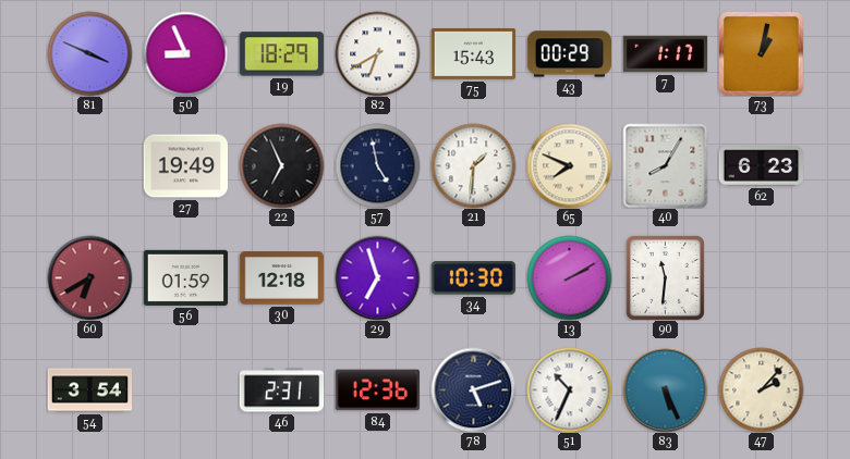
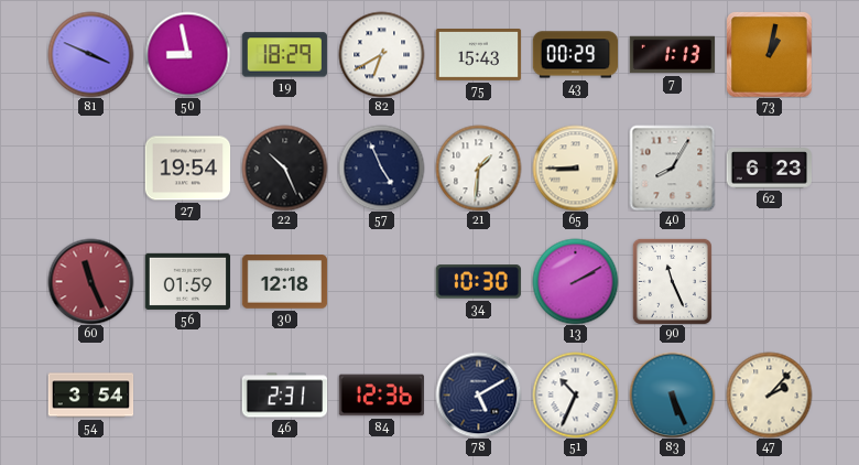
50: 8:56 -> 8:58 (187, 54)
7: 1:17 -> 1:13 (672, 55)
27: 19:49 -> 19:54 (187, 169)
22: 6:56 -> 10:26 (284, 167)
57: 4:58 -> 4:56 (381, 167)
65: 7:49 -> 8:45 (575, 167)
60: 6:40 -> 11:26 (90, 281)
29: 6:57 -> none (377, 277)
90: 11:31 -> 11:26 (672, 281)
78: 5:12 -> 5:10 (478, 394)
